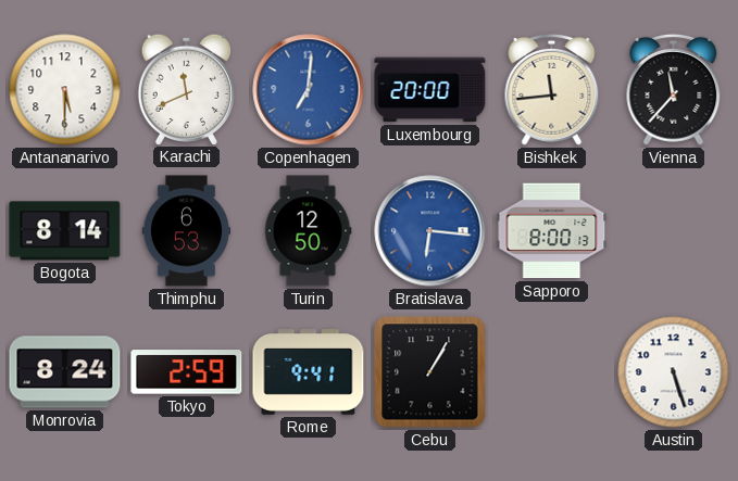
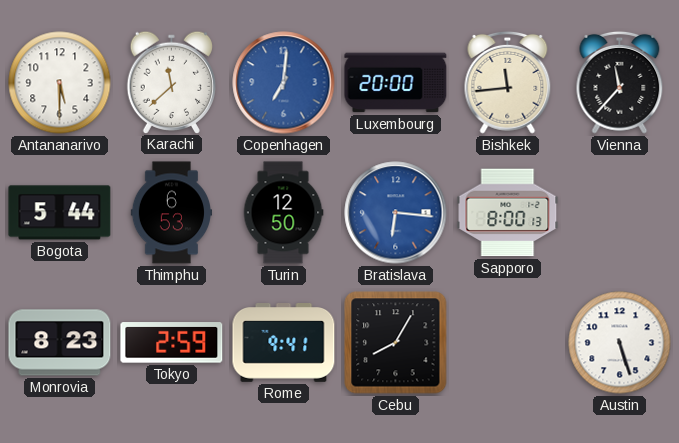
Karachi: 11:41 -> 11:38 (171, 82)
Bogota: 8:14 -> 5:44 (60, 213)
Monrovia: 8:24 -> 8:23 (60, 343)
Cebu: 1:05 -> 8:05 (396, 343)
